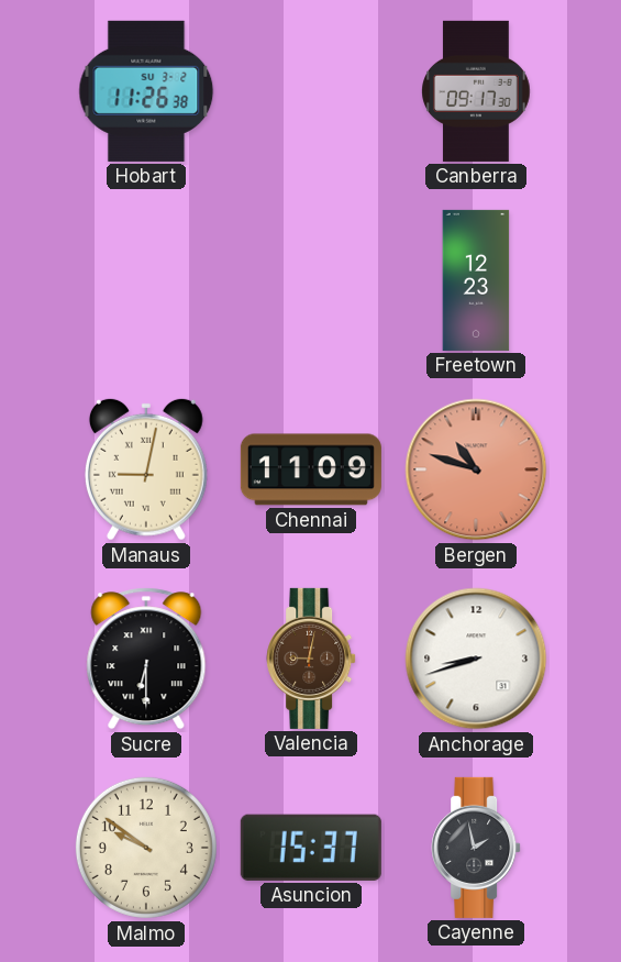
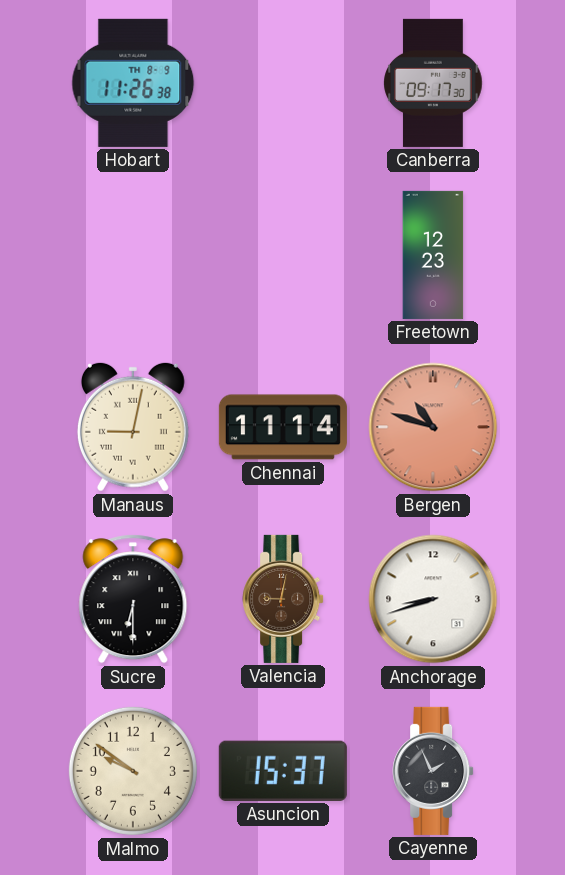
Hobart date: SU 3-2 -> TH 8-9 (133, 83)
Chennai: 11:09 -> 11:14 (283, 427)
Cayenne: 1:58 -> 1:56 (433, 771)
